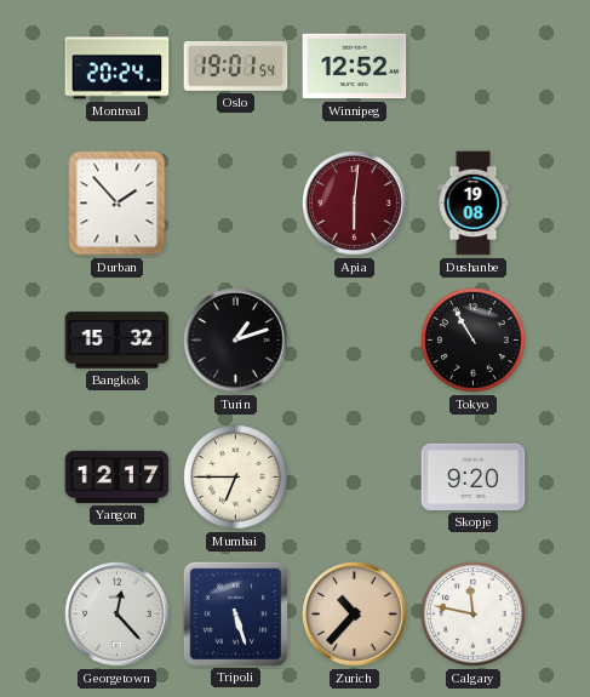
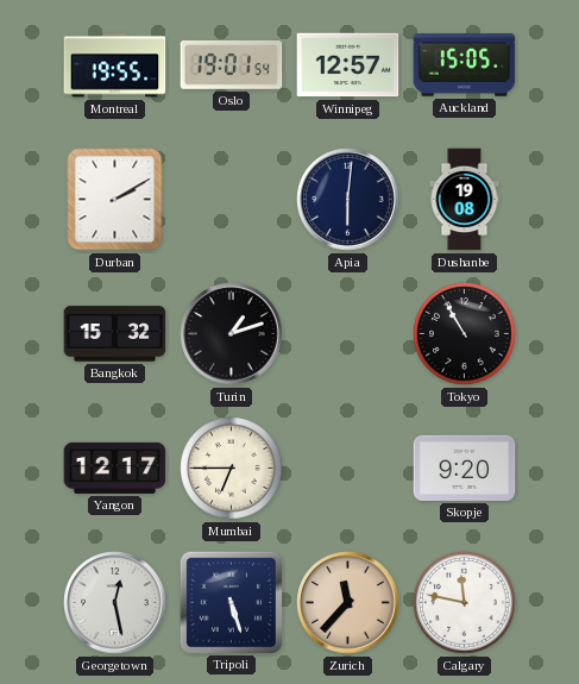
Montreal: 20:24 -> 19:55 (115, 65)
Winnipeg: 12:52 -> 12:57 (348, 65)
Auckland: none -> 15:05 (465, 65)
Durban: 1:53 -> 2:10 (115, 200)
Apia dial: burgundy -> navy (348, 200)
Georgetown: 12:23 -> 12:28 (115, 603)
Zurich: 10:37 -> 11:37 (348, 603)
